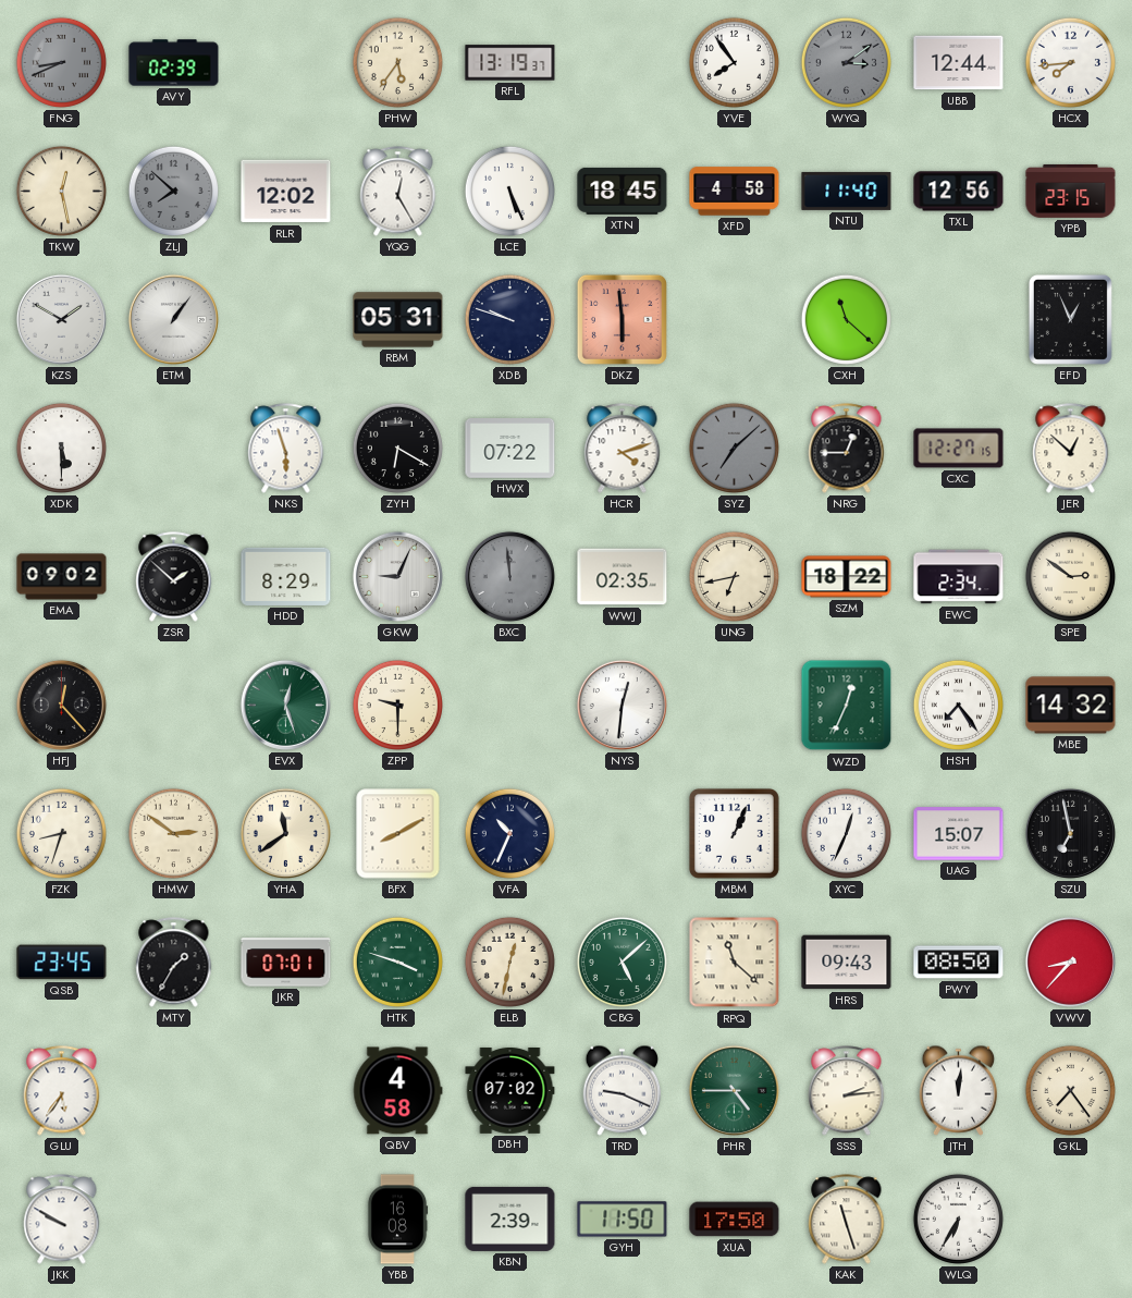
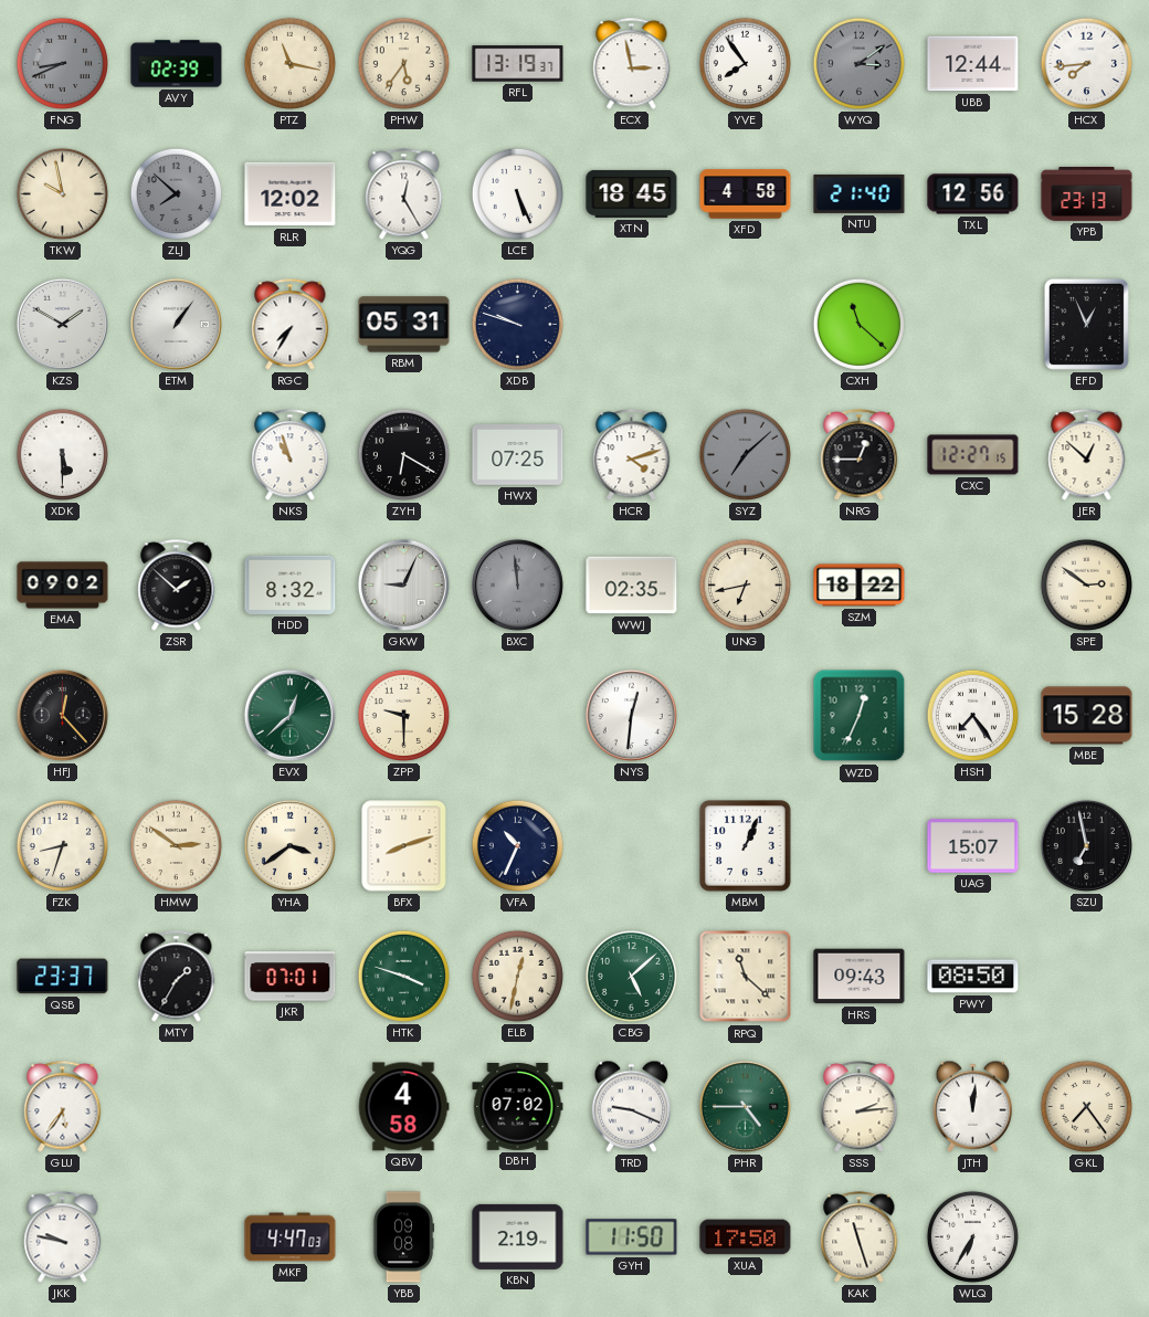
PTZ: none -> 11:17 (289, 63)
ECX: none -> 2:58 (632, 64)
TKW: 12:28 -> 9:58 (62, 193)
NTU: 11:40 -> 21:40 (860, 193)
YPB: 23:15 -> 23:13 (1087, 193)
RGC: none -> 7:35 (291, 325)
DKZ: 5:59 -> none (622, 319)
NKS: 5:57 -> 10:57 (291, 455)
HWX: 07:22 -> 07:25 (518, 455)
HDD: 8:29 -> 8:32 (291, 584)
EWC: 2:34 -> none (959, 577)
EVX: 12:27 -> 12:38 (289, 715)
MBE: 14:32 -> 15:28 (1087, 716)
YHA: 11:39 -> 3:39 (289, 845)
BFX: 8:10 -> 8:12 (404, 846)
XYC: 12:34 -> none (846, 833)
QSB: 23:45 -> 23:37 (63, 977)
VWV: 8:37 -> none (1070, 962)
JKK: 9:50 -> 9:47 (63, 1237)
MKF: none -> 4:47 (291, 1237)
YBB: 16:08 -> 09:08 (403, 1237)
KBN: 2:39 -> 2:19 (518, 1236)
